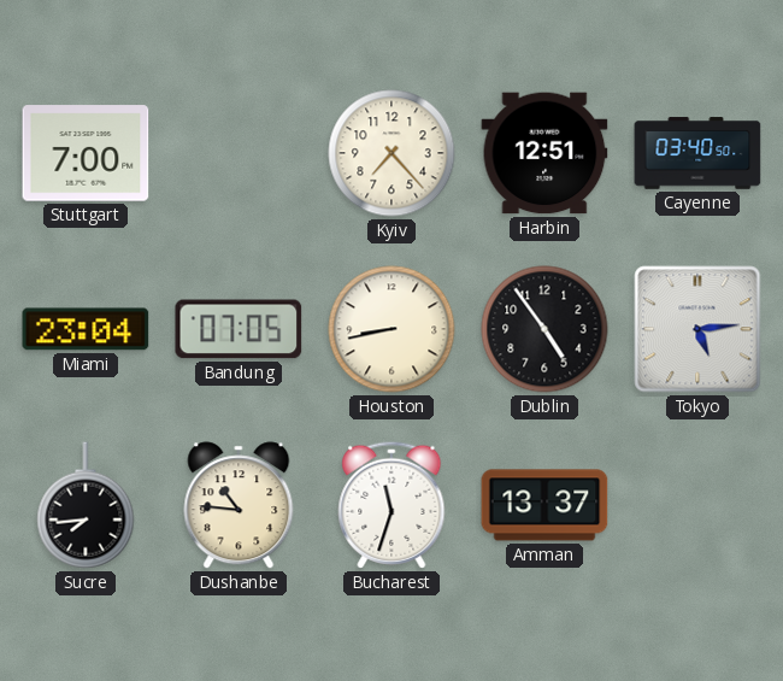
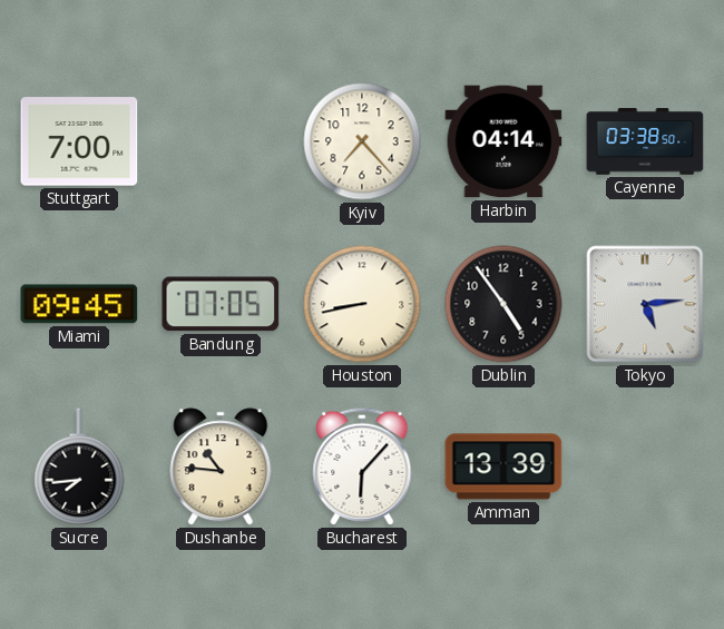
Harbin: 12:51 -> 04:14 (503, 141)
Cayenne: 03:40 -> 03:38 (645, 141)
Miami: 23:04 -> 09:45 (79, 304)
Bucharest: 11:33 -> 6:07 (362, 466)
Amman: 13:37 -> 13:39 (503, 466)
